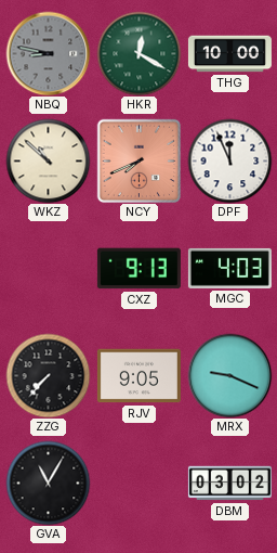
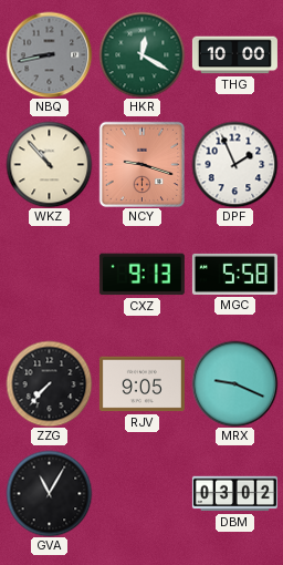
NBQ: 8:47 -> 8:43 (49, 54)
WKZ: 10:52 -> 10:53 (49, 164)
NCY: 7:41 -> 9:18 (141, 164)
DPF: 11:56 -> 1:56 (234, 164)
MGC: 4:03 -> 5:58 (234, 274)
